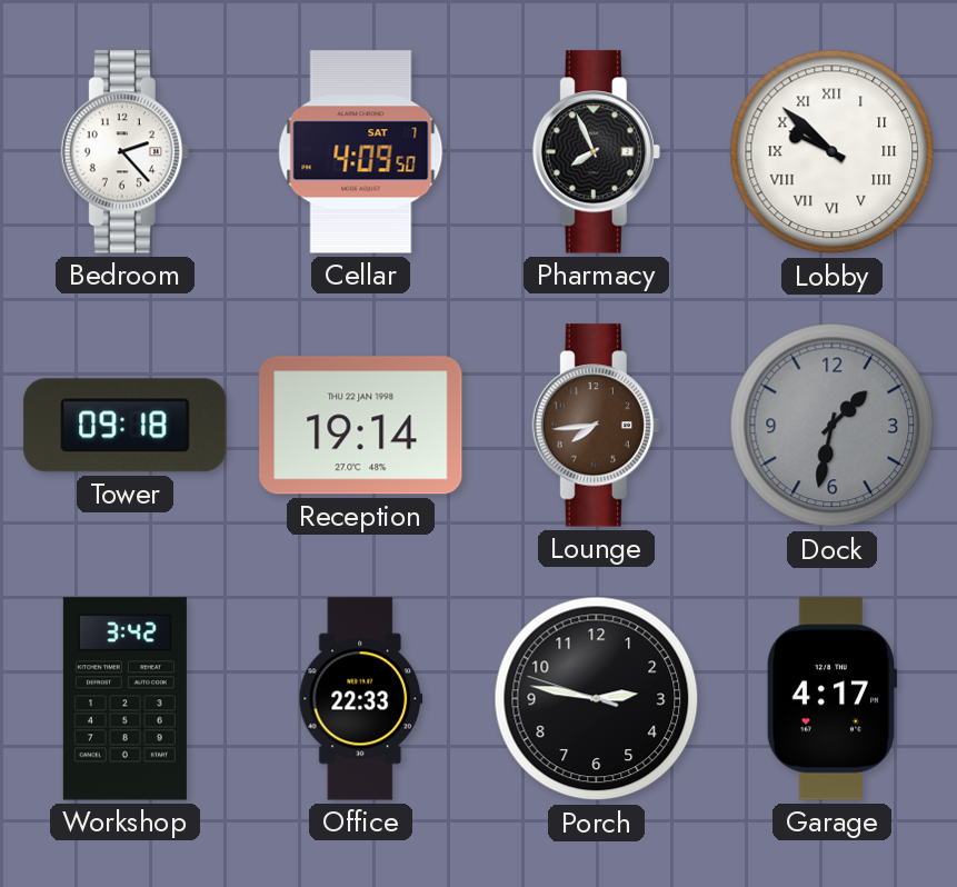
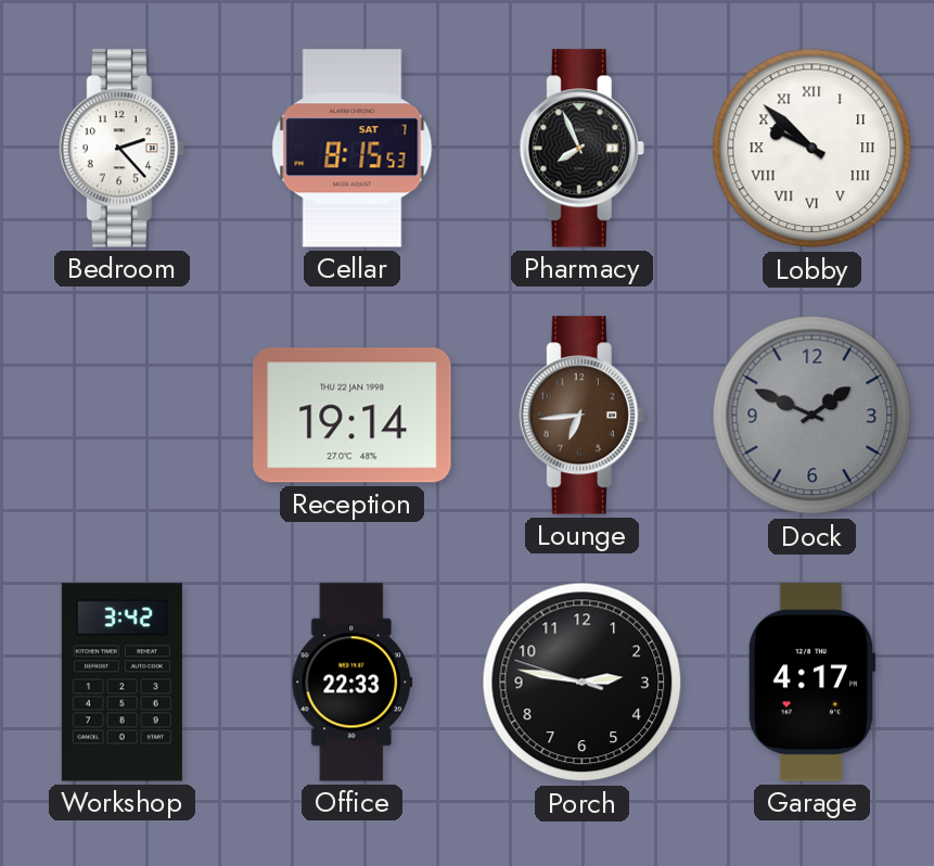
Cellar: 4:09 -> 8:15 (353, 149)
Tower: 09:18 -> none (126, 426)
Lounge: 7:44 -> 6:44 (581, 416)
Dock: 1:32 -> 1:49 (813, 416)
